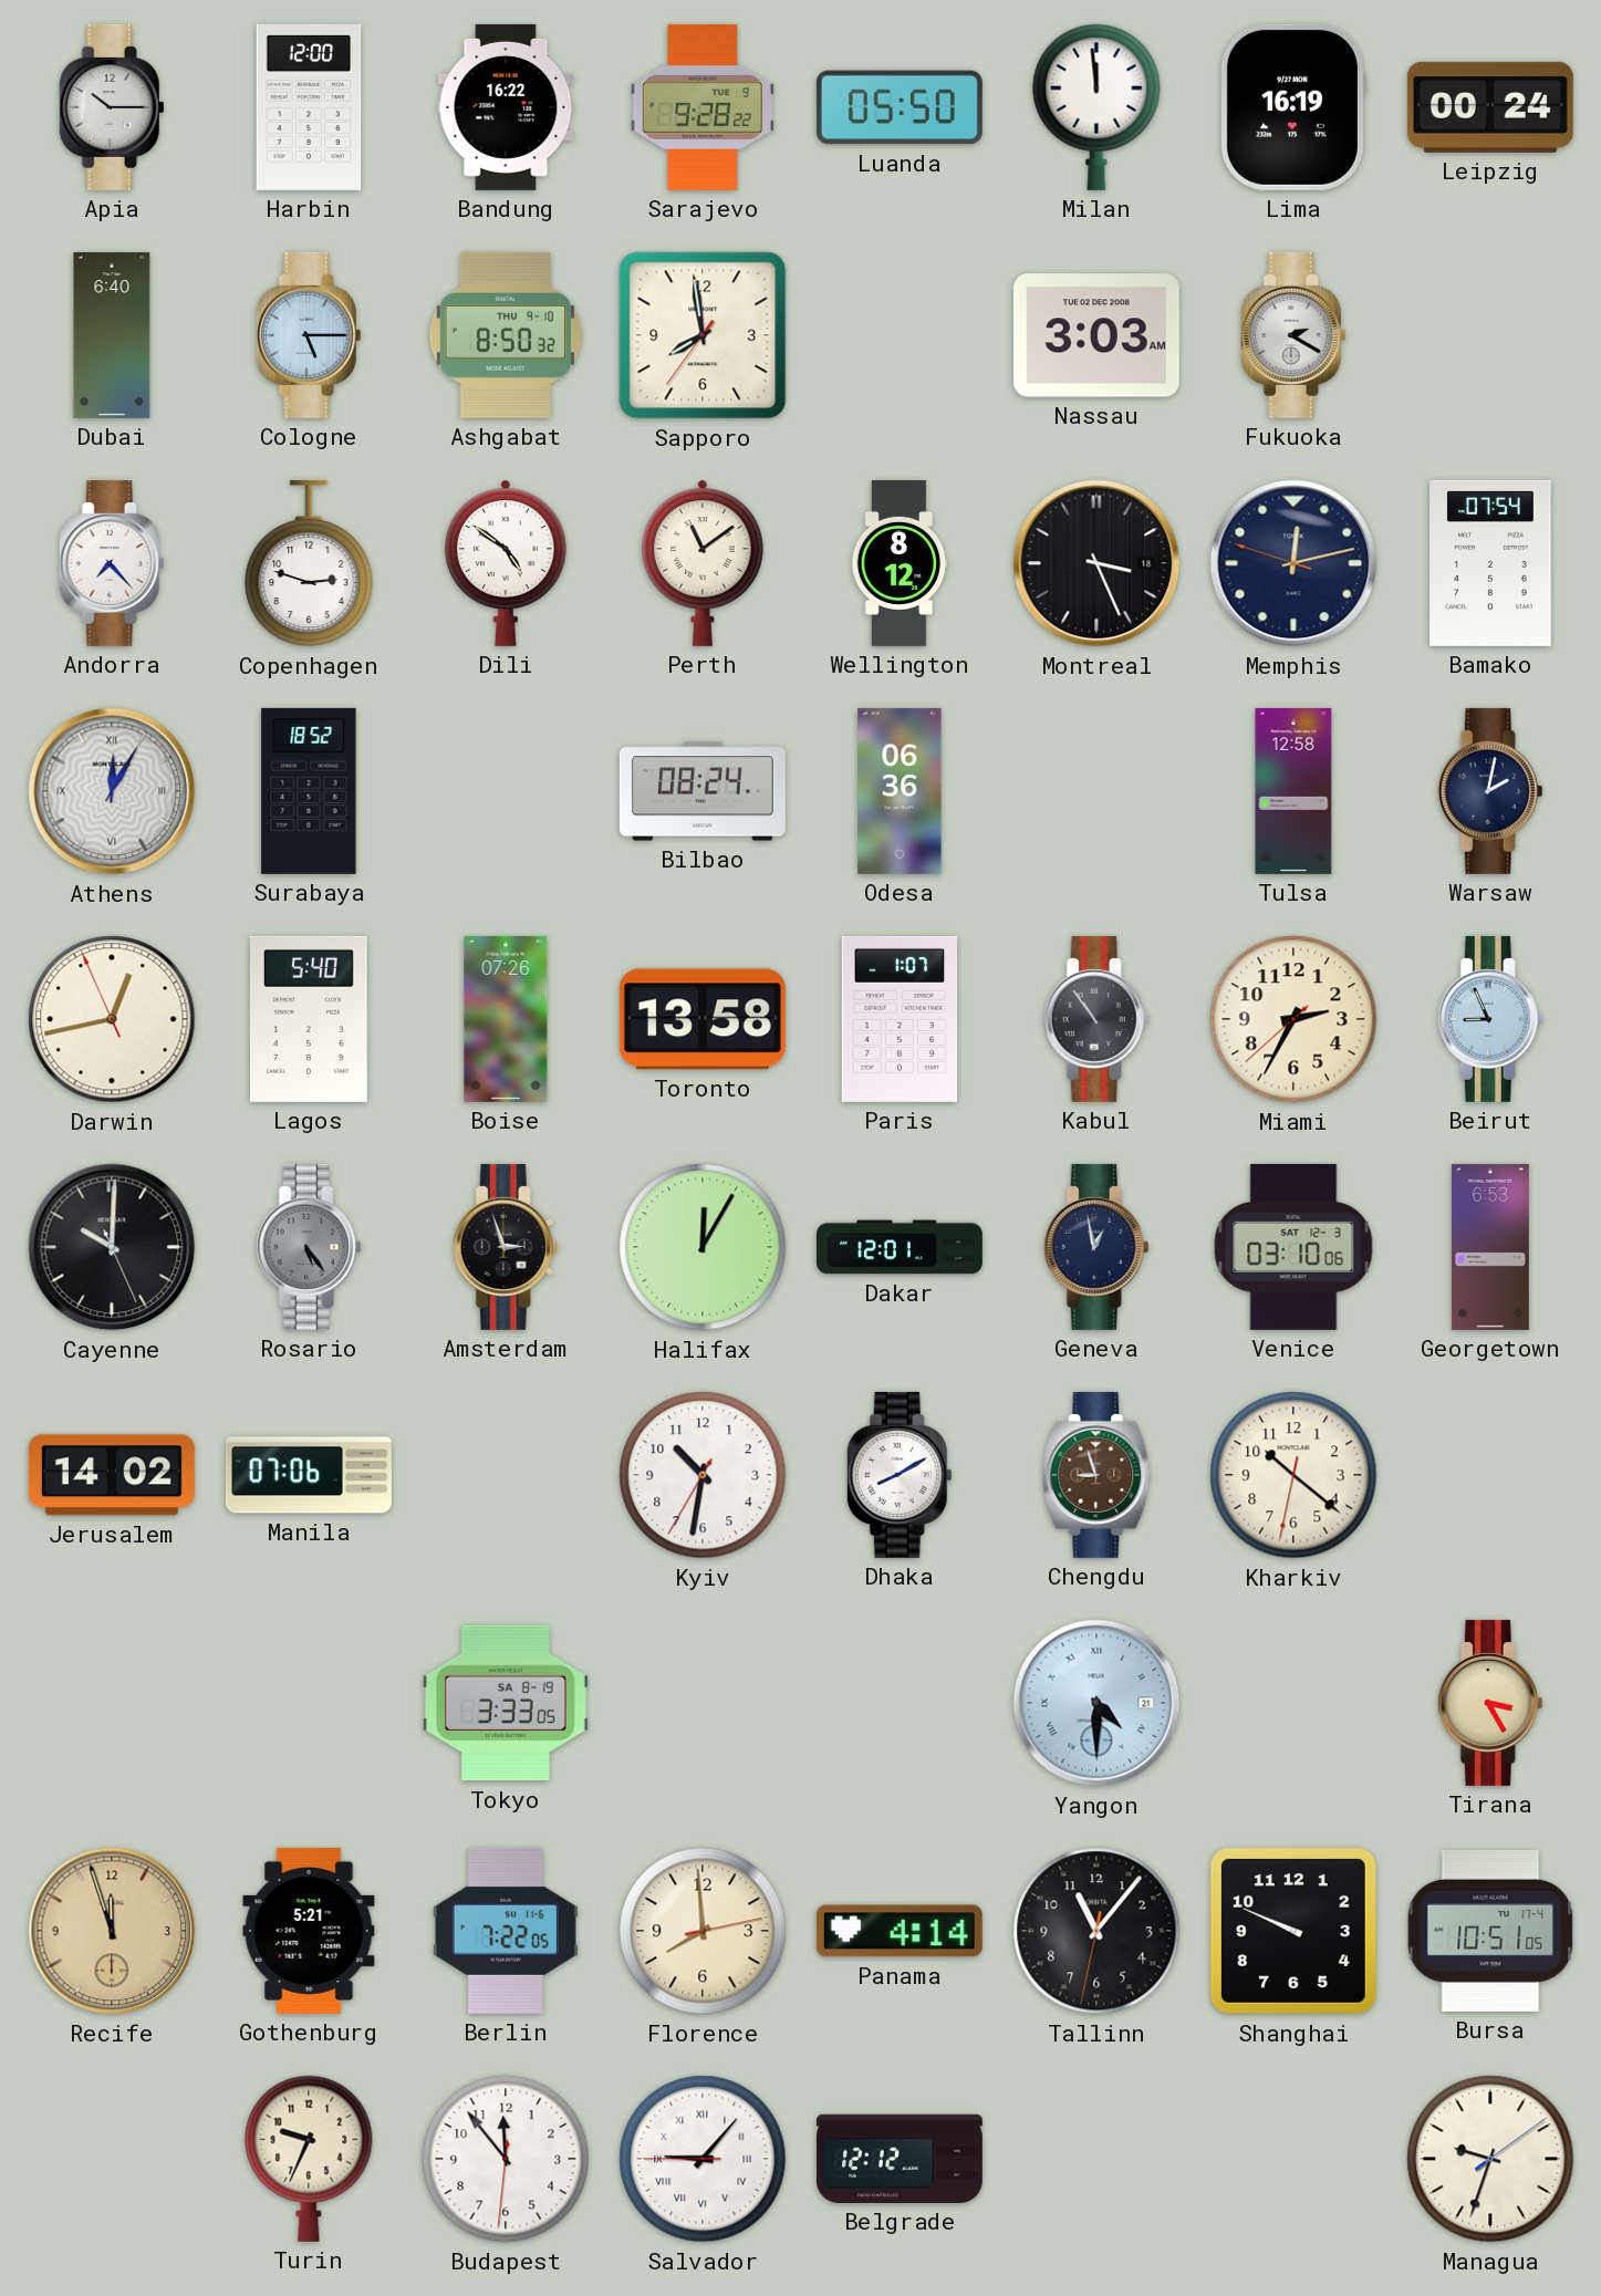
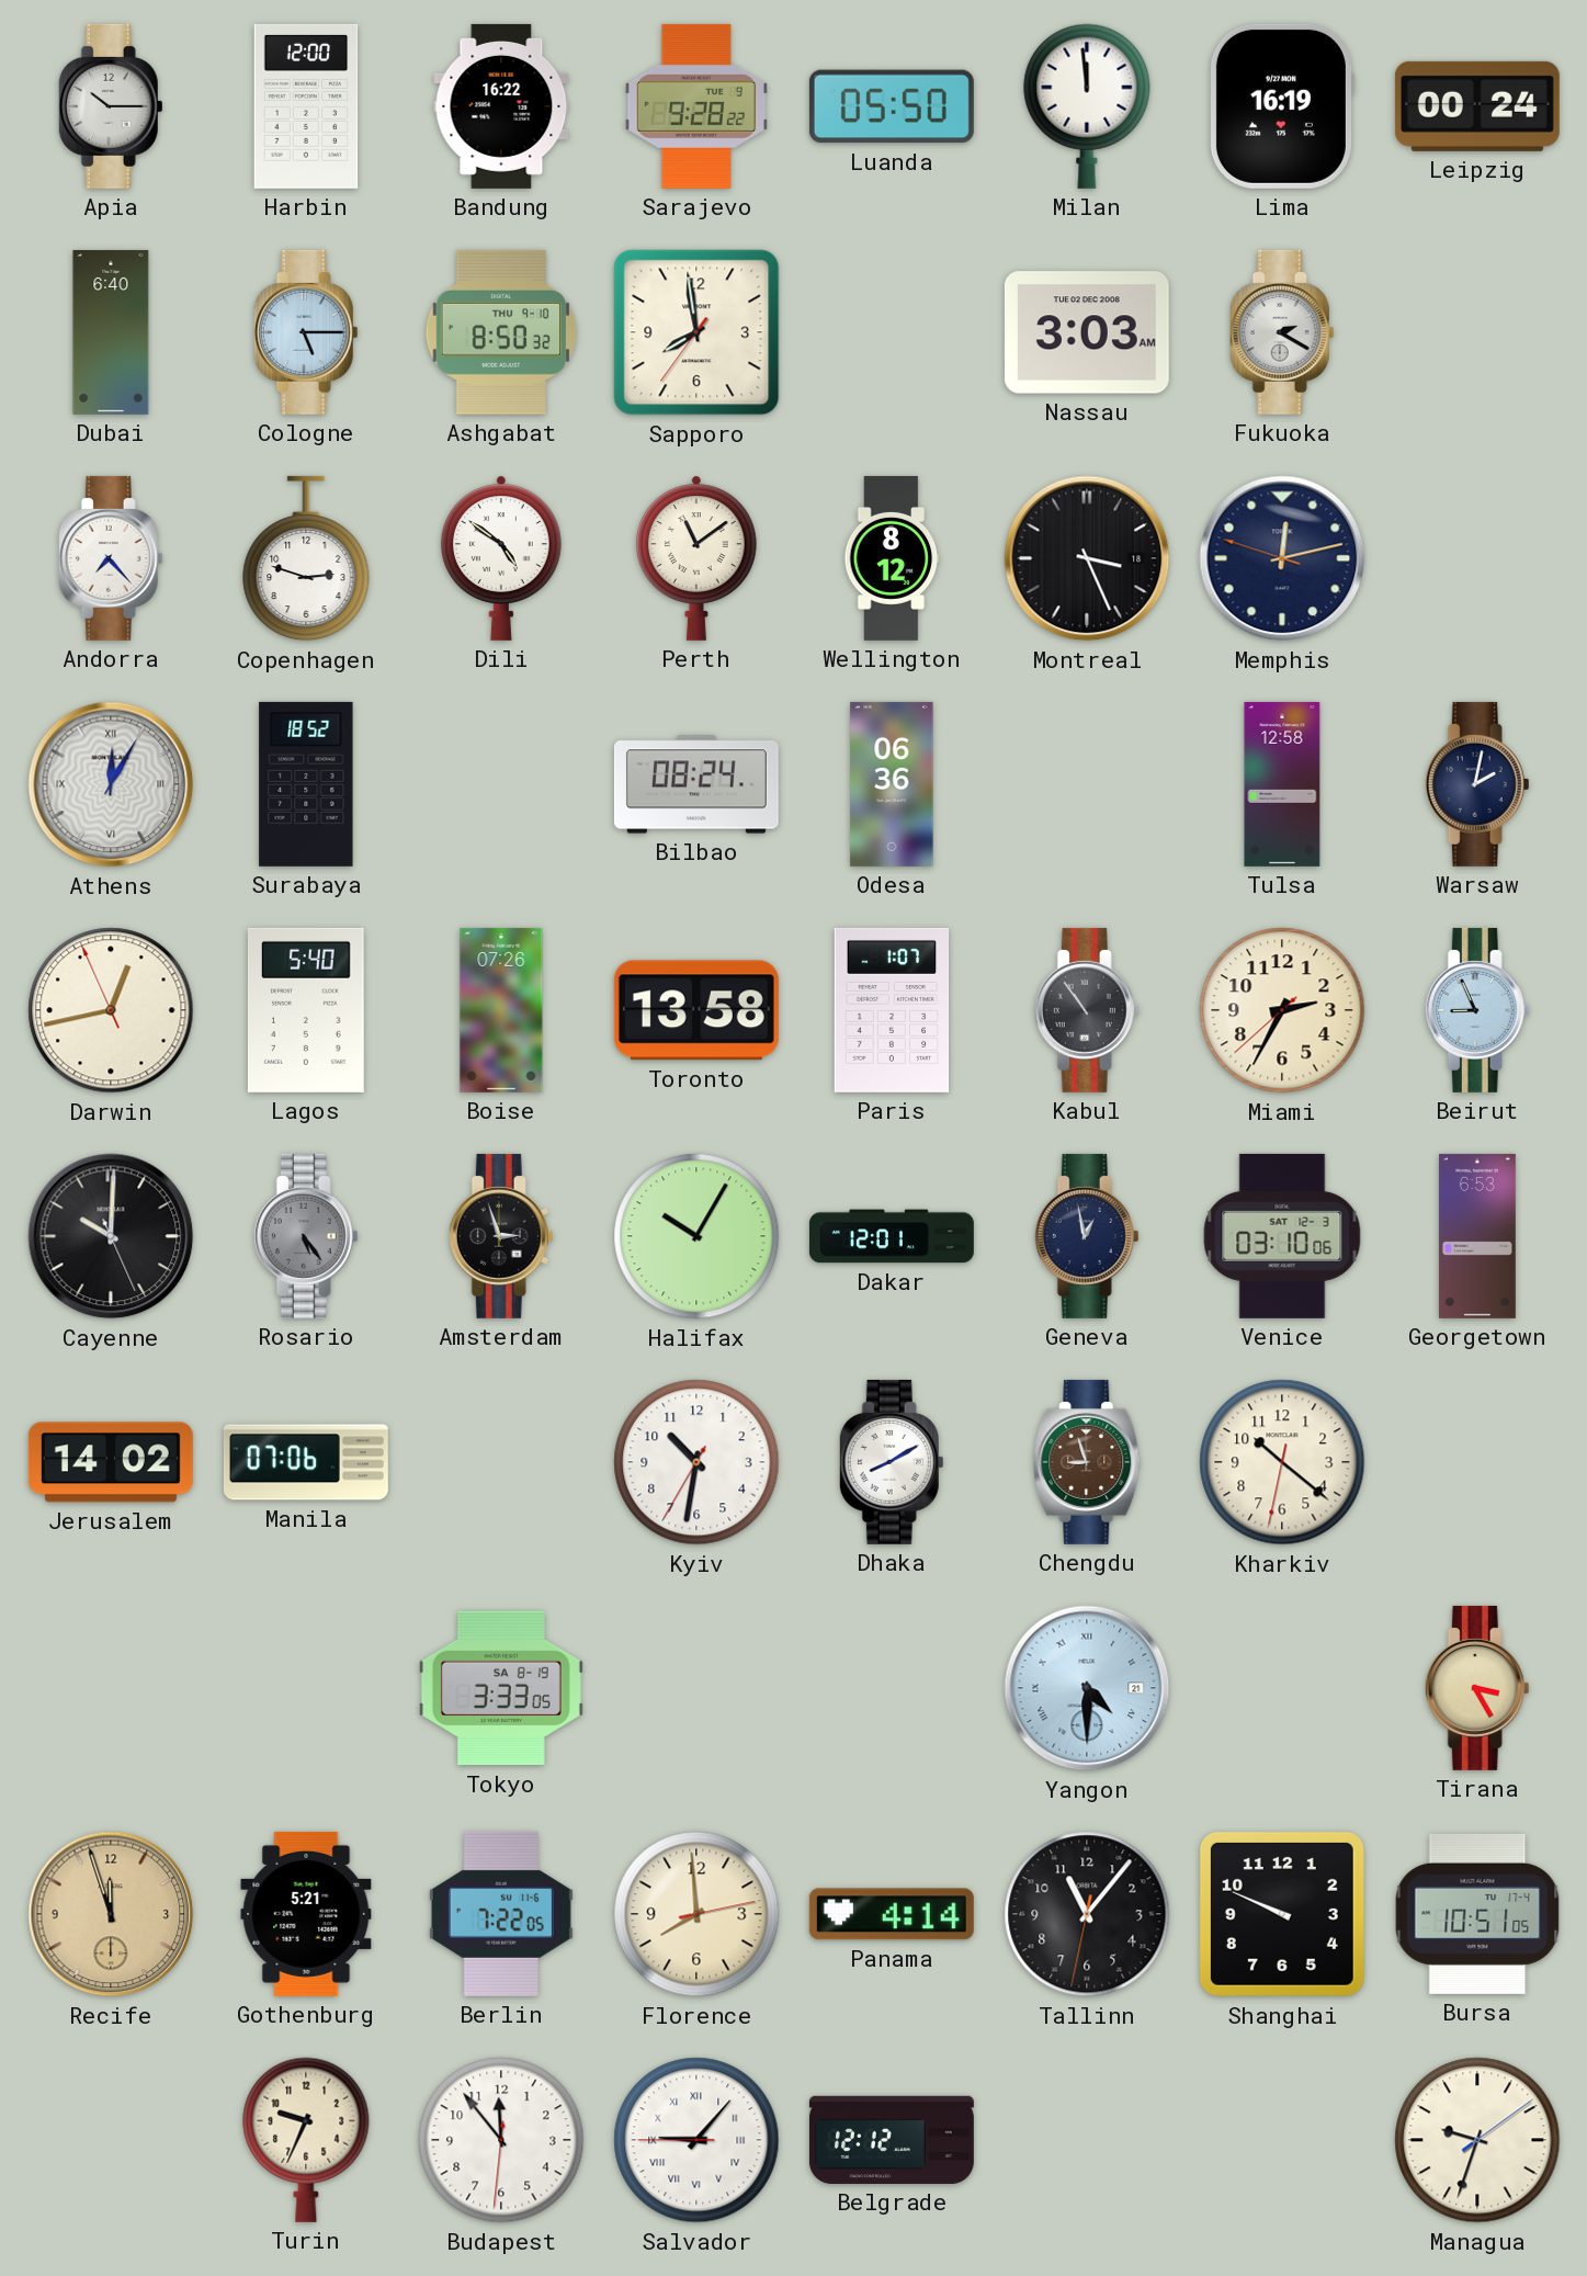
Bamako: 07:54 -> none (1490, 563)
Halifax: 12:05 -> 10:05 (696, 1236)
